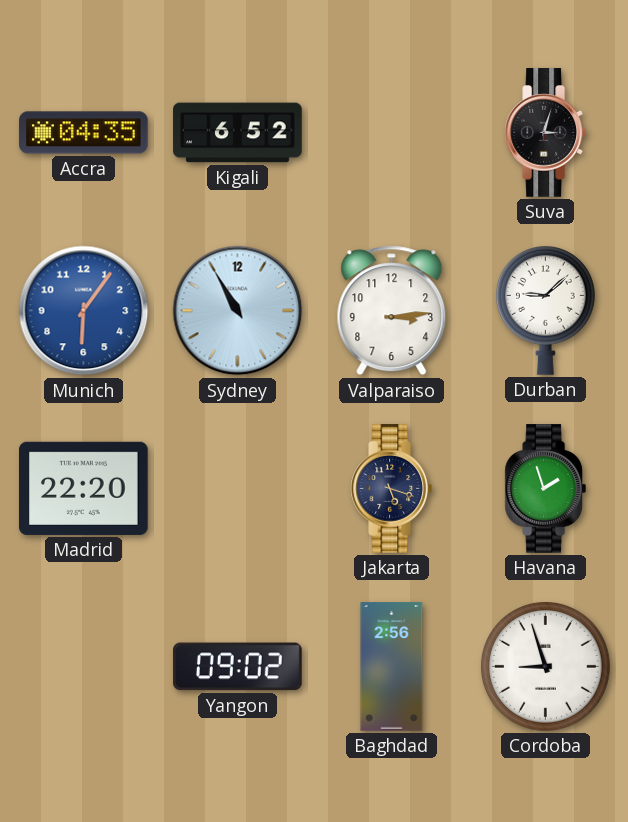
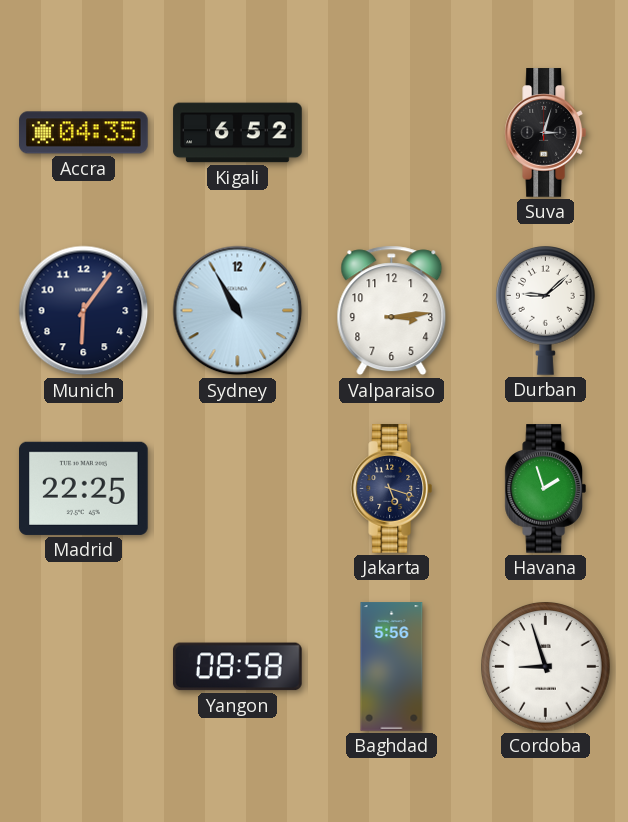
Munich dial: blue -> navy (84, 311)
Madrid: 22:20 -> 22:25 (84, 488)
Yangon: 09:02 -> 08:58 (238, 667)
Baghdad: 2:56 -> 5:56 (392, 667)
